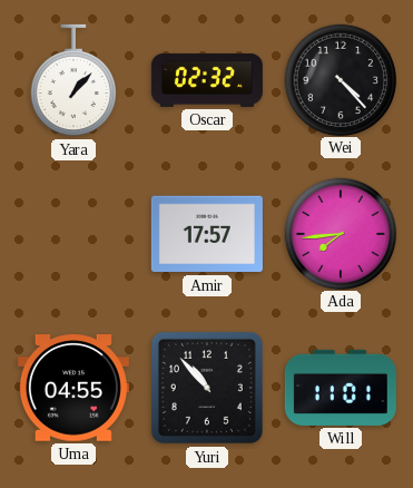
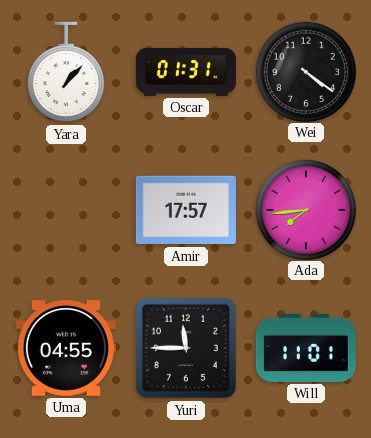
Oscar: 02:32 -> 01:31 (186, 72)
Wei: 4:23 -> 4:21 (305, 71)
Yuri: 10:53 -> 11:45 (186, 348)
